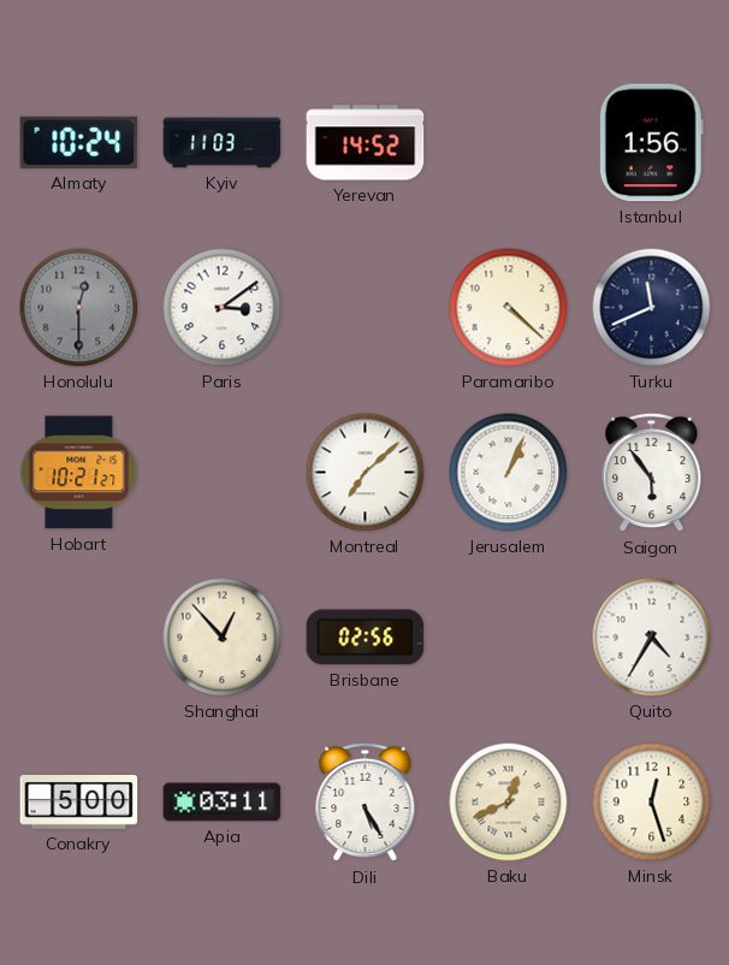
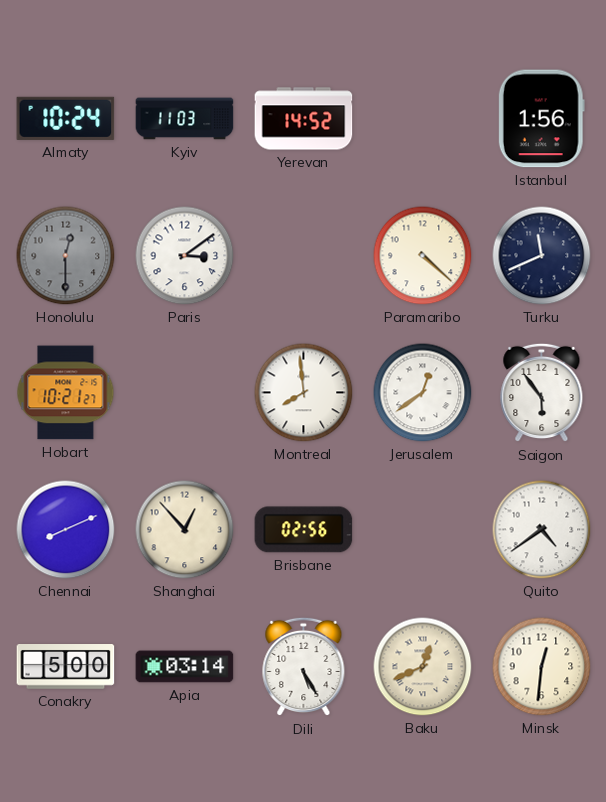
Montreal: 7:08 -> 7:59 (304, 393)
Jerusalem: 1:04 -> 12:39 (423, 393)
Chennai: none -> 8:11 (66, 530)
Quito: 4:35 -> 4:39 (542, 530)
Apia: 03:11 -> 03:14 (185, 667)
Minsk: 12:27 -> 12:31 (542, 667)
